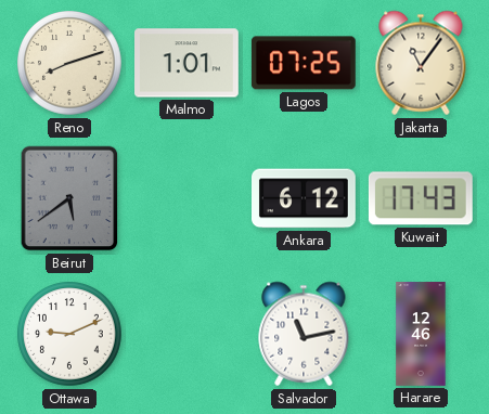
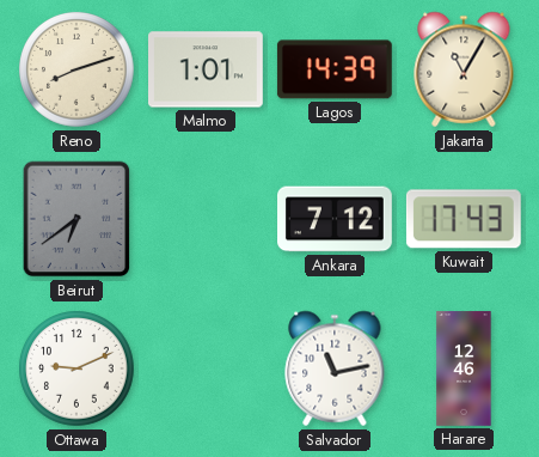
Lagos: 07:25 -> 14:39 (335, 69)
Jakarta: 11:06 -> 11:05 (464, 69)
Beirut: 5:39 -> 6:39 (76, 219)
Ankara: 6:12 -> 7:12 (336, 219)
